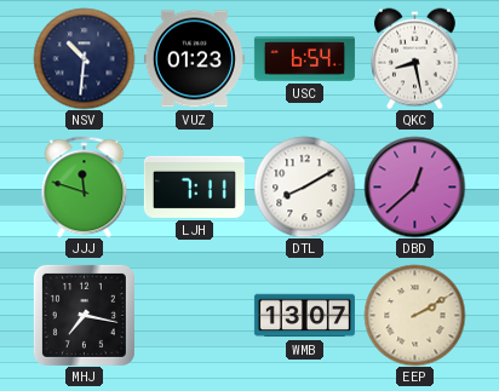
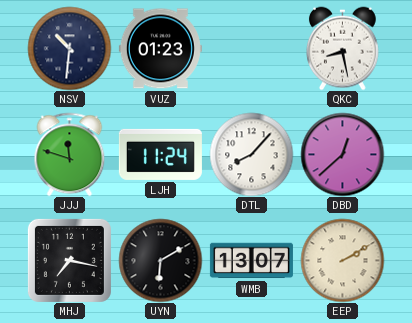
USC: 6:54 -> none (304, 59)
LJH: 7:11 -> 11:24 (160, 154)
DTL: 8:10 -> 8:07 (251, 154)
UYN: none -> 6:10 (160, 260)
